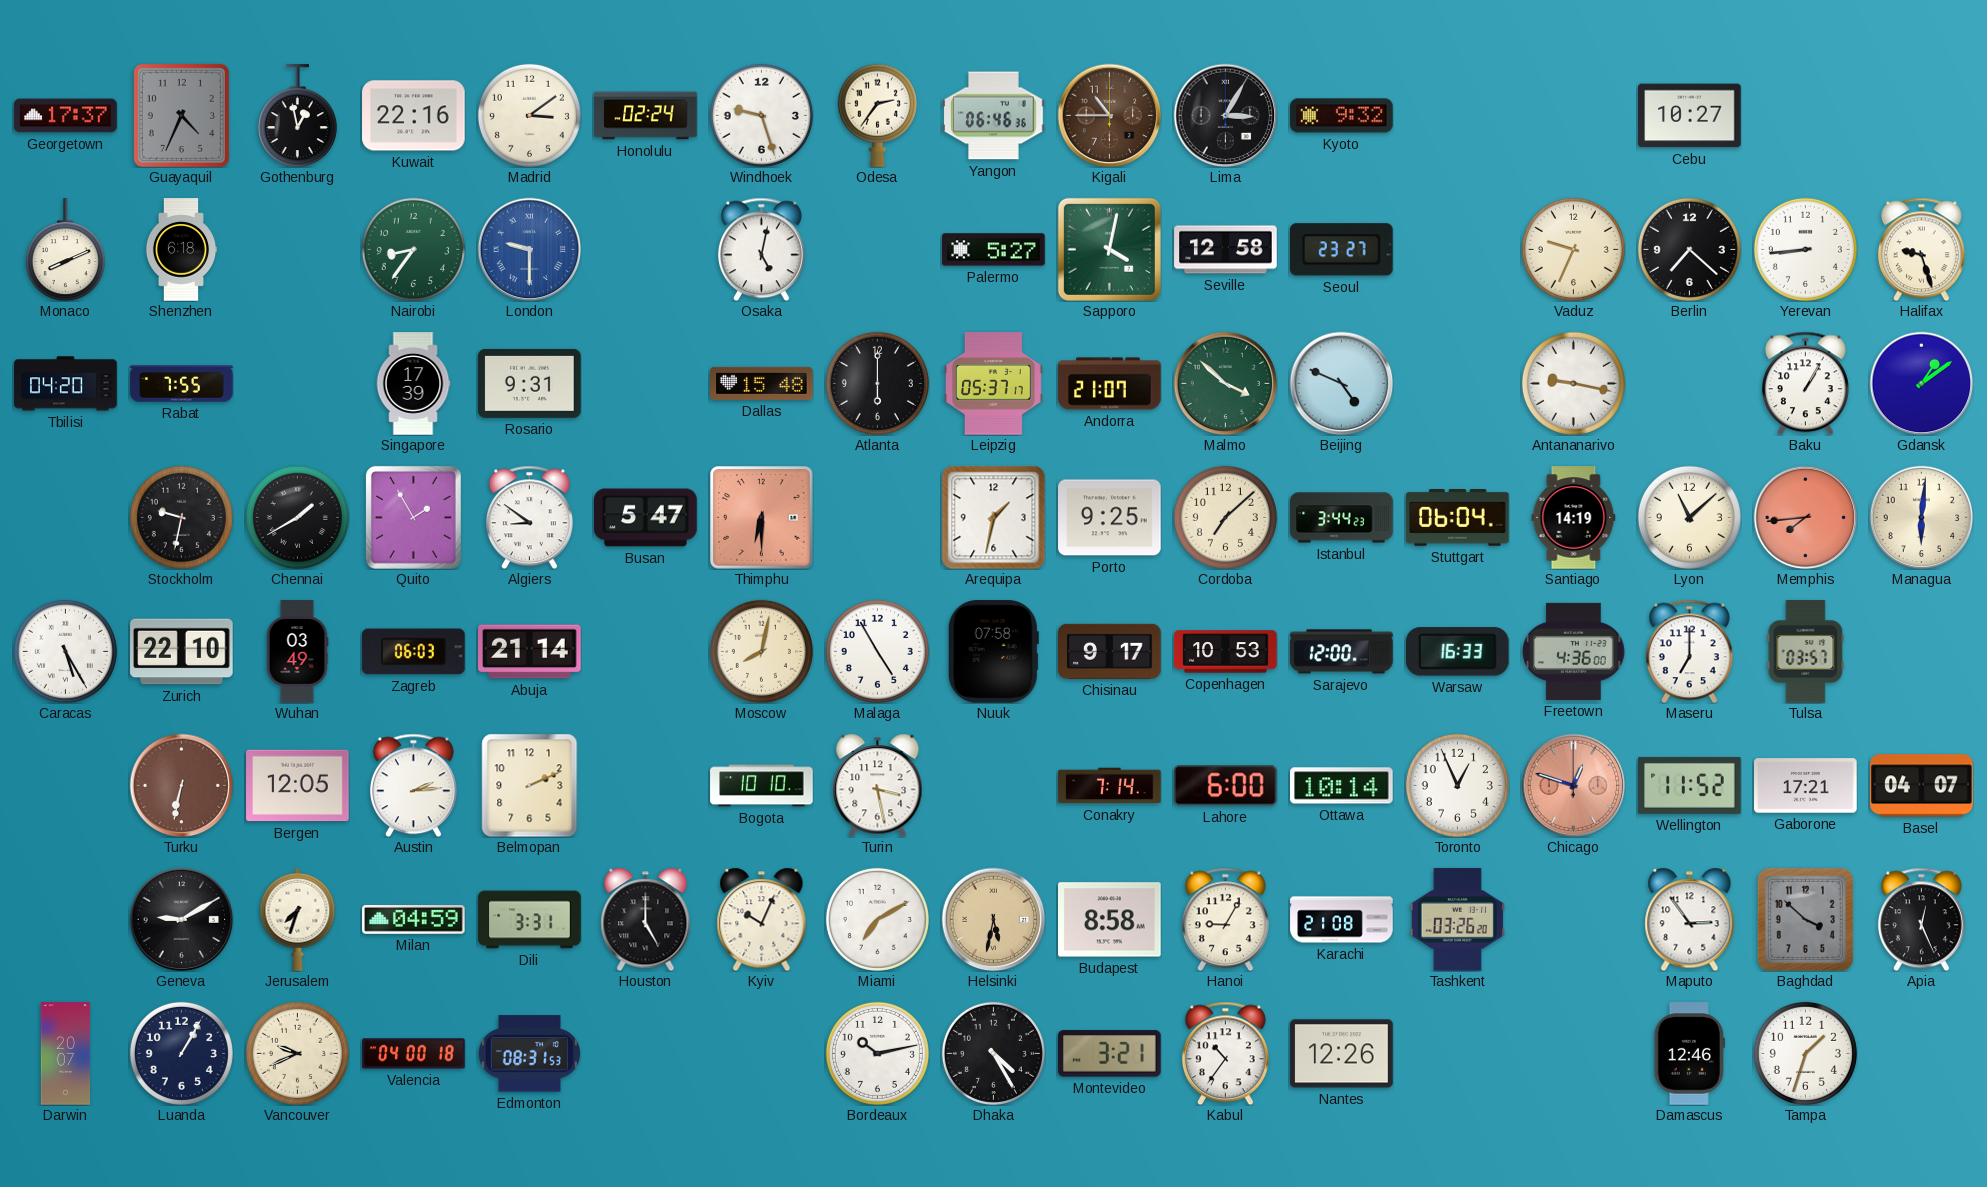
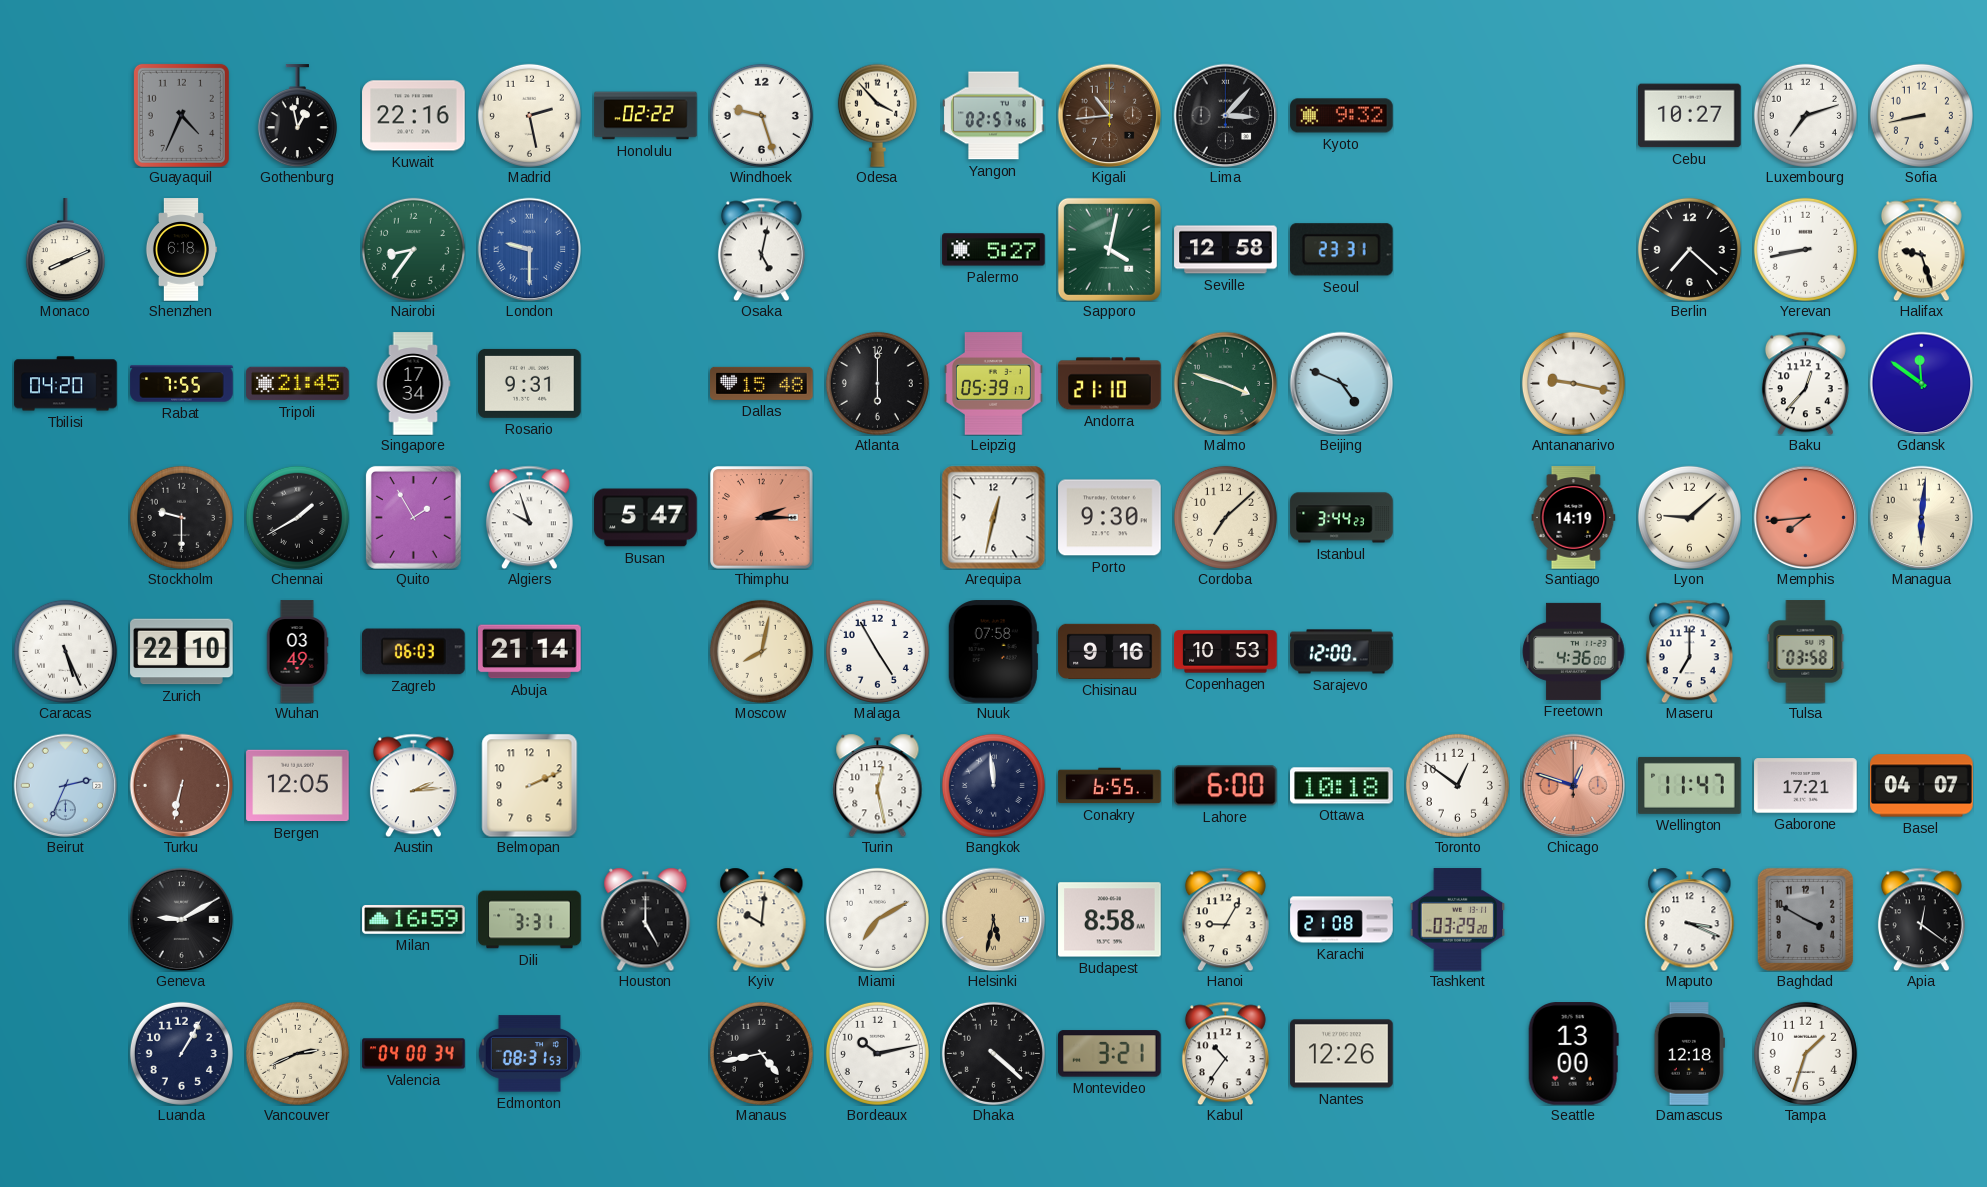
Georgetown: 17:37 -> none (66, 116)
Madrid: 3:09 -> 2:28 (529, 115)
Honolulu: 02:24 -> 02:22 (646, 116)
Odesa: 2:36 -> 3:53 (877, 115)
Yangon: 06:46 -> 02:57 (994, 116)
Kigali: 10:45 -> 10:44 (1109, 115)
Lima: 3:05 -> 3:07 (1225, 115)
Luxembourg: none -> 7:12 (1805, 115)
Sofia: none -> 8:43 (1921, 115)
Seoul: 23:27 -> 23:31 (1341, 250)
Vaduz: 9:34 -> none (1573, 249)
Yerevan: 8:44 -> 8:43 (1805, 249)
Tripoli: none -> 21:45 (298, 384)
Singapore: 17:39 -> 17:34 (413, 384)
Leipzig: 05:37 -> 05:39 (994, 384)
Andorra: 21:07 -> 21:10 (1110, 384)
Malmo: 3:52 -> 3:48 (1225, 383)
Baku: 1:05 -> 12:37 (1805, 383)
Gdansk: 1:09 -> 11:51 (1921, 383)
Stockholm: 9:32 -> 9:30 (181, 517)
Algiers: 8:51 -> 9:57 (529, 517)
Thimphu: 6:30 -> 2:15 (762, 518)
Arequipa: 1:32 -> 12:32 (993, 517)
Porto: 9:25 -> 9:30 (1110, 518)
Stuttgart: 06:04 -> none (1458, 518)
Lyon: 11:08 -> 9:08 (1689, 517)
Caracas: 5:25 -> 5:26 (65, 651)
Chisinau: 9:17 -> 9:16 (1110, 651)
Warsaw: 16:33 -> none (1458, 652)
Tulsa: 03:57 -> 03:58 (1806, 652)
Beirut: none -> 2:34 (65, 785)
Bogota: 10:10 -> none (762, 786)
Turin: 3:28 -> 12:28 (878, 785)
Bangkok: none -> 11:59 (993, 785)
Conakry: 7:14 -> 6:55 (1110, 786)
Ottawa: 10:14 -> 10:18 (1342, 786)
Toronto: 12:56 -> 12:51 (1457, 785)
Wellington: 11:52 -> 11:47 (1690, 785)
Jerusalem: 7:33 -> none (298, 919)
Milan: 04:59 -> 16:59 (414, 920)
Kyiv: 10:04 -> 10:01 (762, 919)
Tashkent: 03:26 -> 03:29 (1458, 920)
Maputo: 2:54 -> 3:19 (1690, 919)
Baghdad: 3:52 -> 3:50 (1805, 919)
Apia: 12:26 -> 12:21 (1921, 919)
Darwin: 20:07 -> none (66, 1054)
Vancouver: 9:41 -> 2:41 (297, 1053)
Valencia: 04:00:18 -> 04:00:34 (414, 1054)
Manaus: none -> 4:43 (761, 1053)
Dhaka: 4:25 -> 4:22 (993, 1053)
Seattle: none -> 13:00 (1573, 1054)
Damascus: 12:46 -> 12:18 (1689, 1054)
